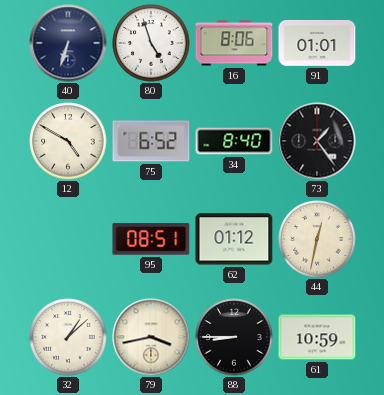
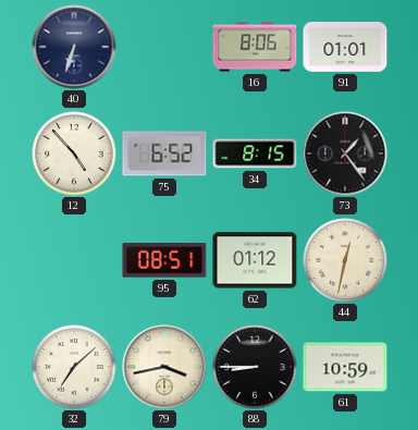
80: 4:57 -> none (151, 43)
12: 4:50 -> 4:53 (74, 153)
34: 8:40 -> 8:15 (255, 153)
32: 1:08 -> 7:08 (74, 367)
